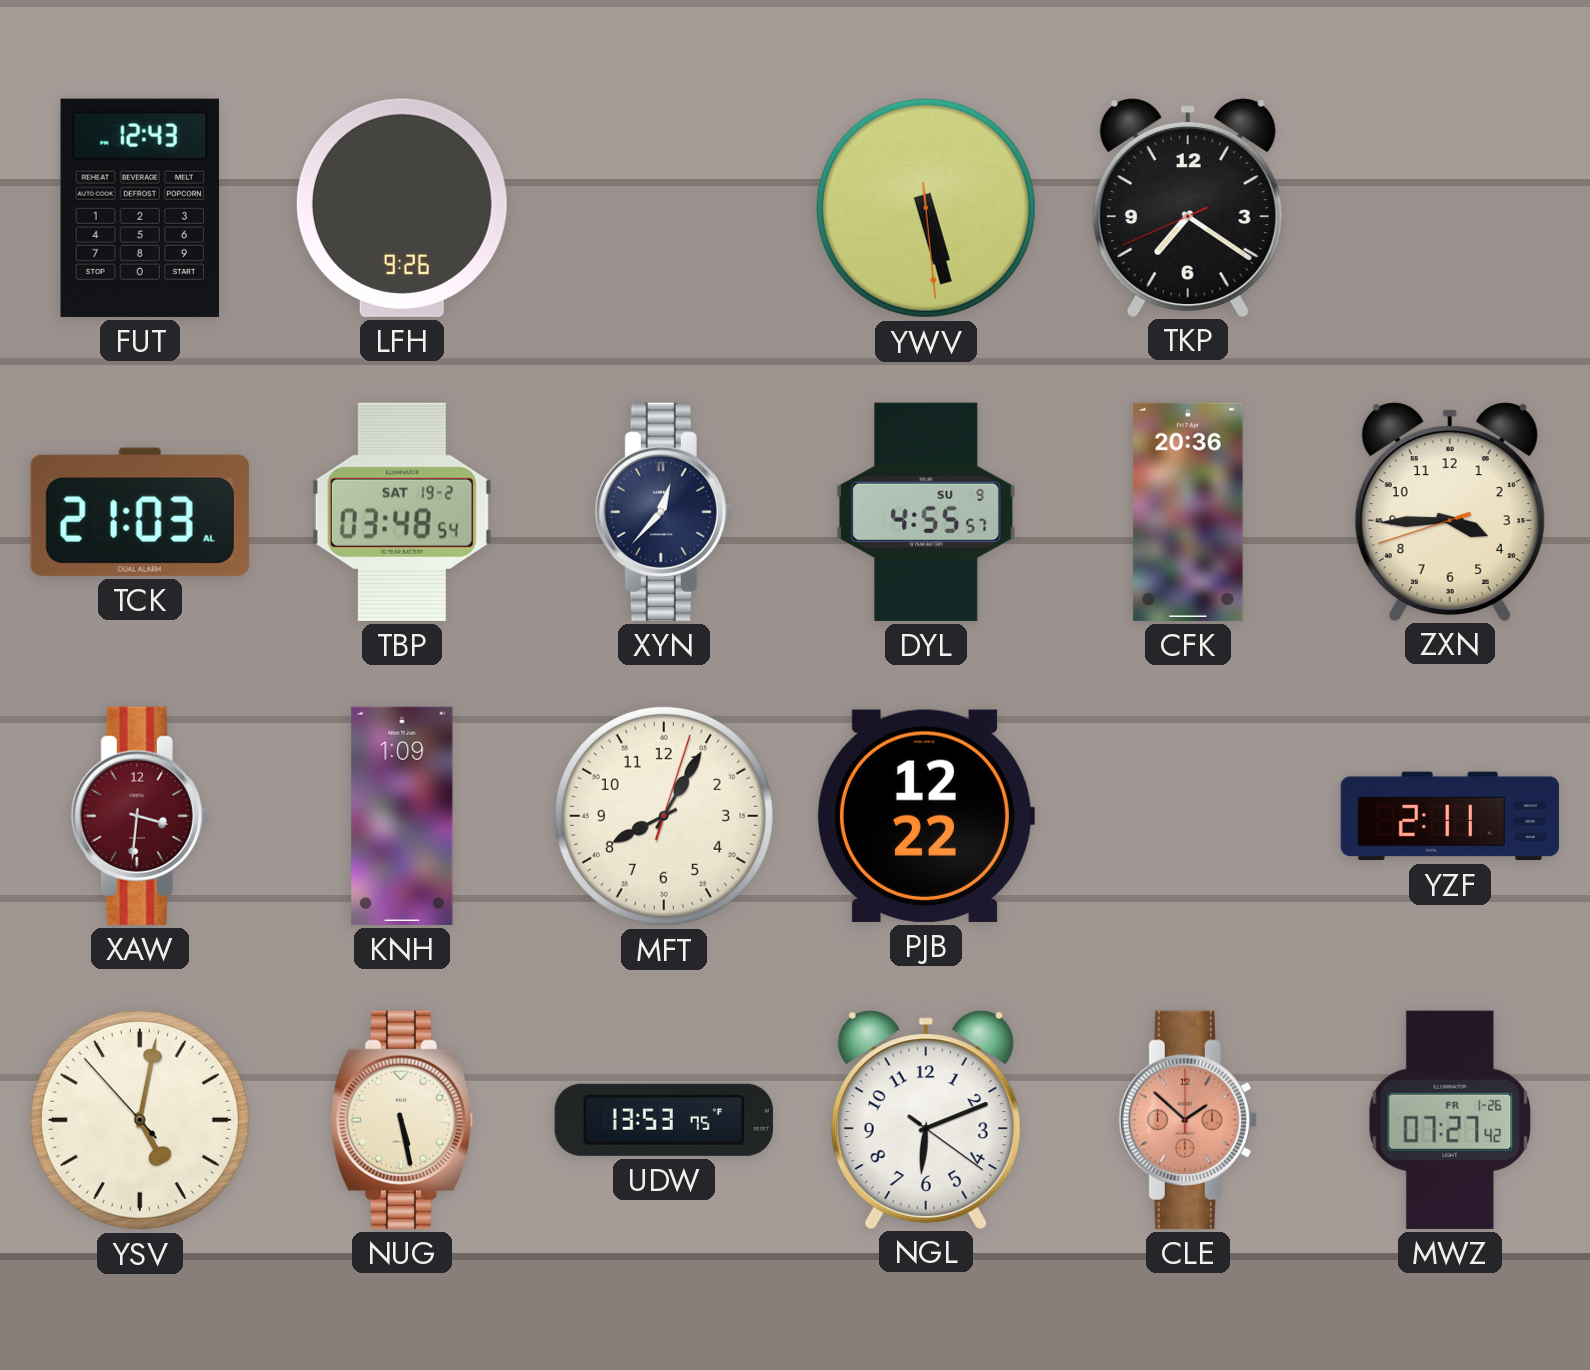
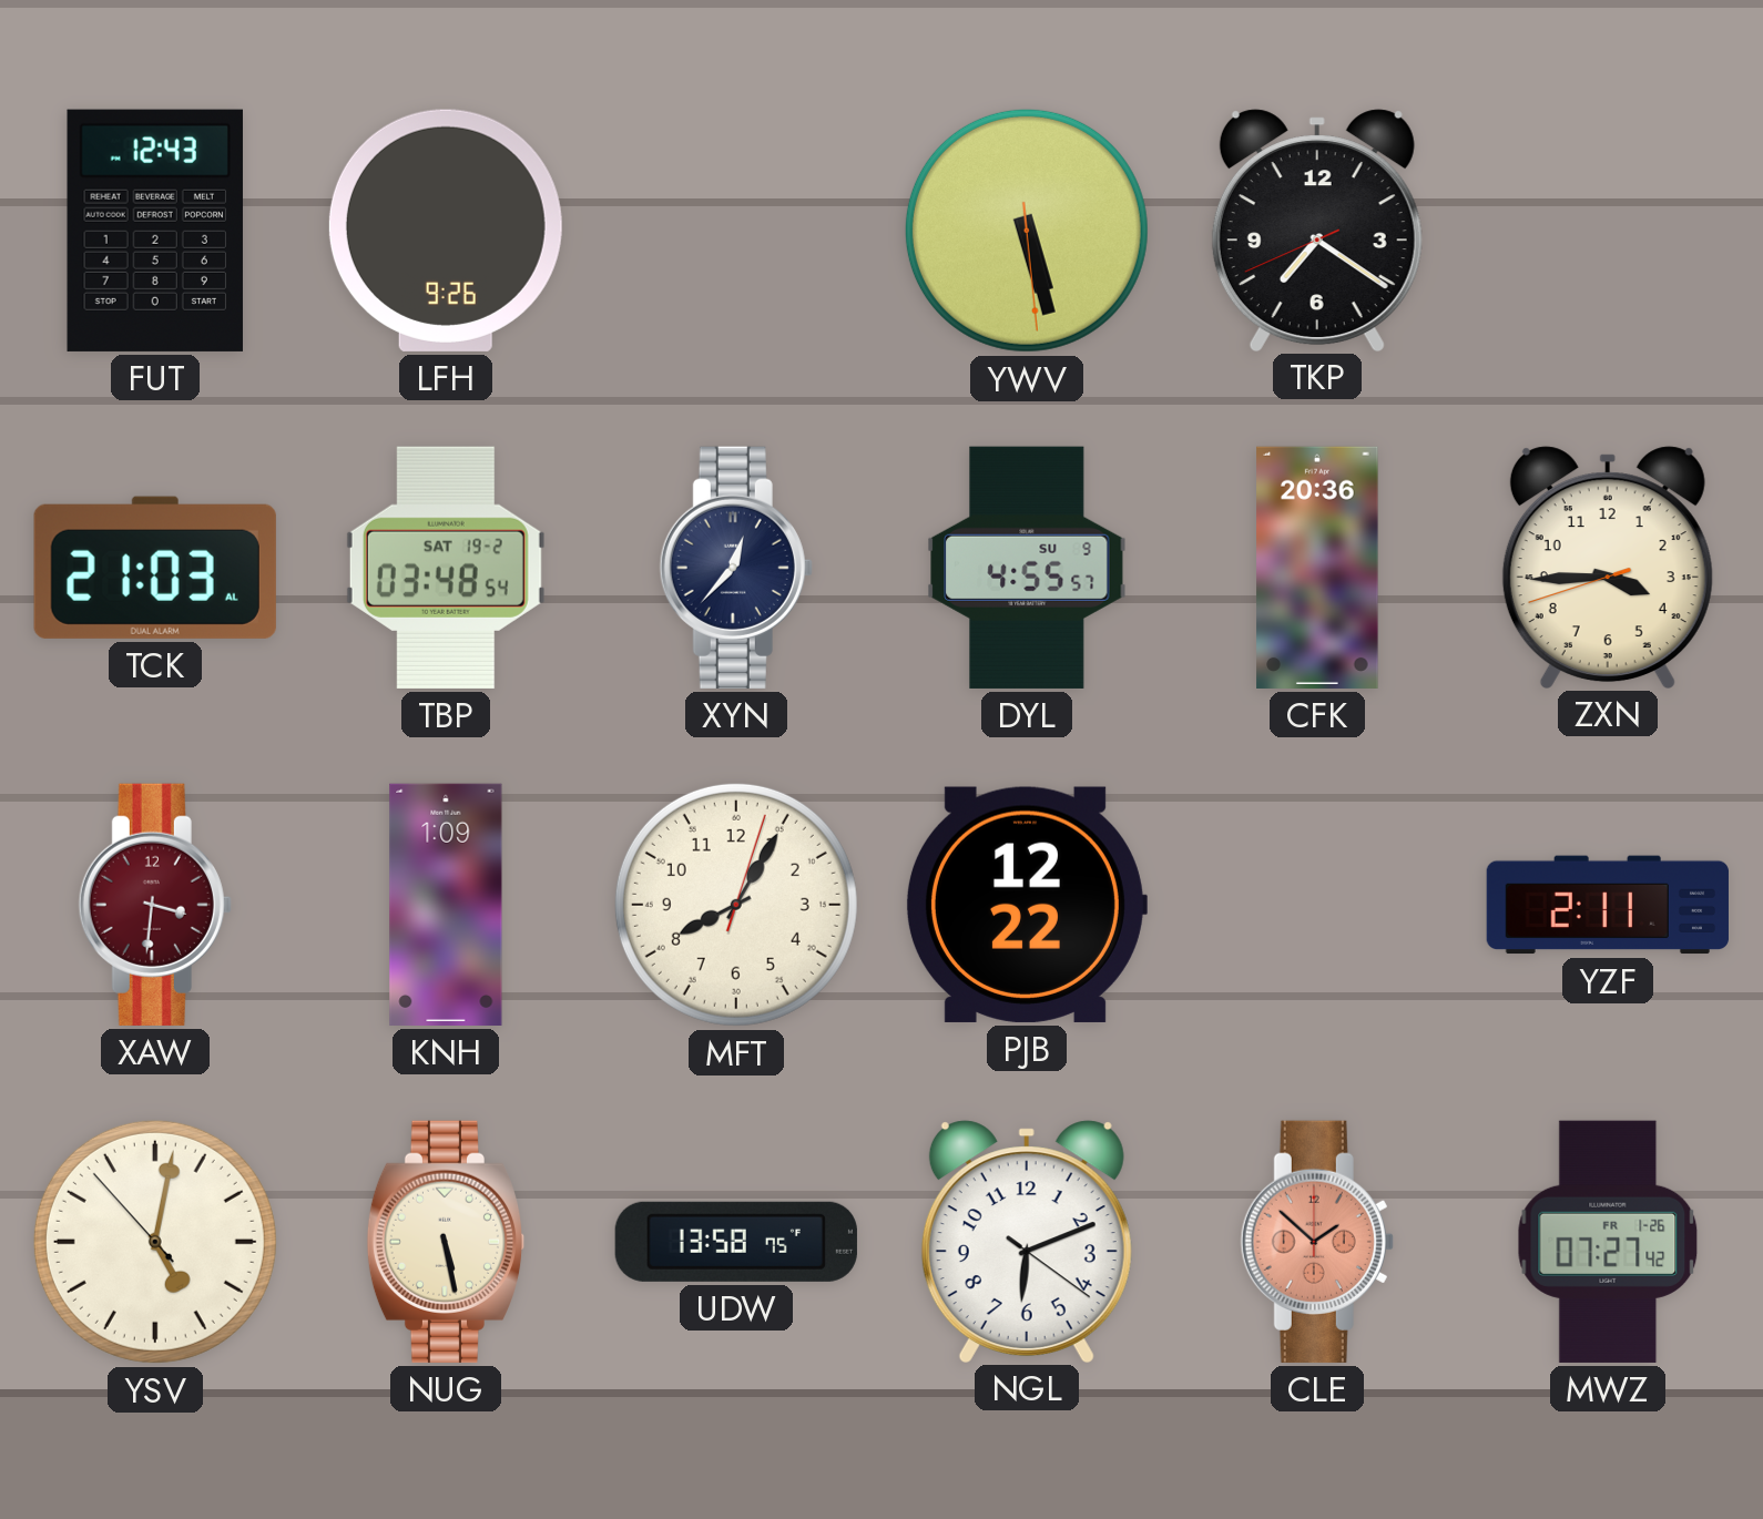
UDW: 13:53 -> 13:58 (736, 1242)
